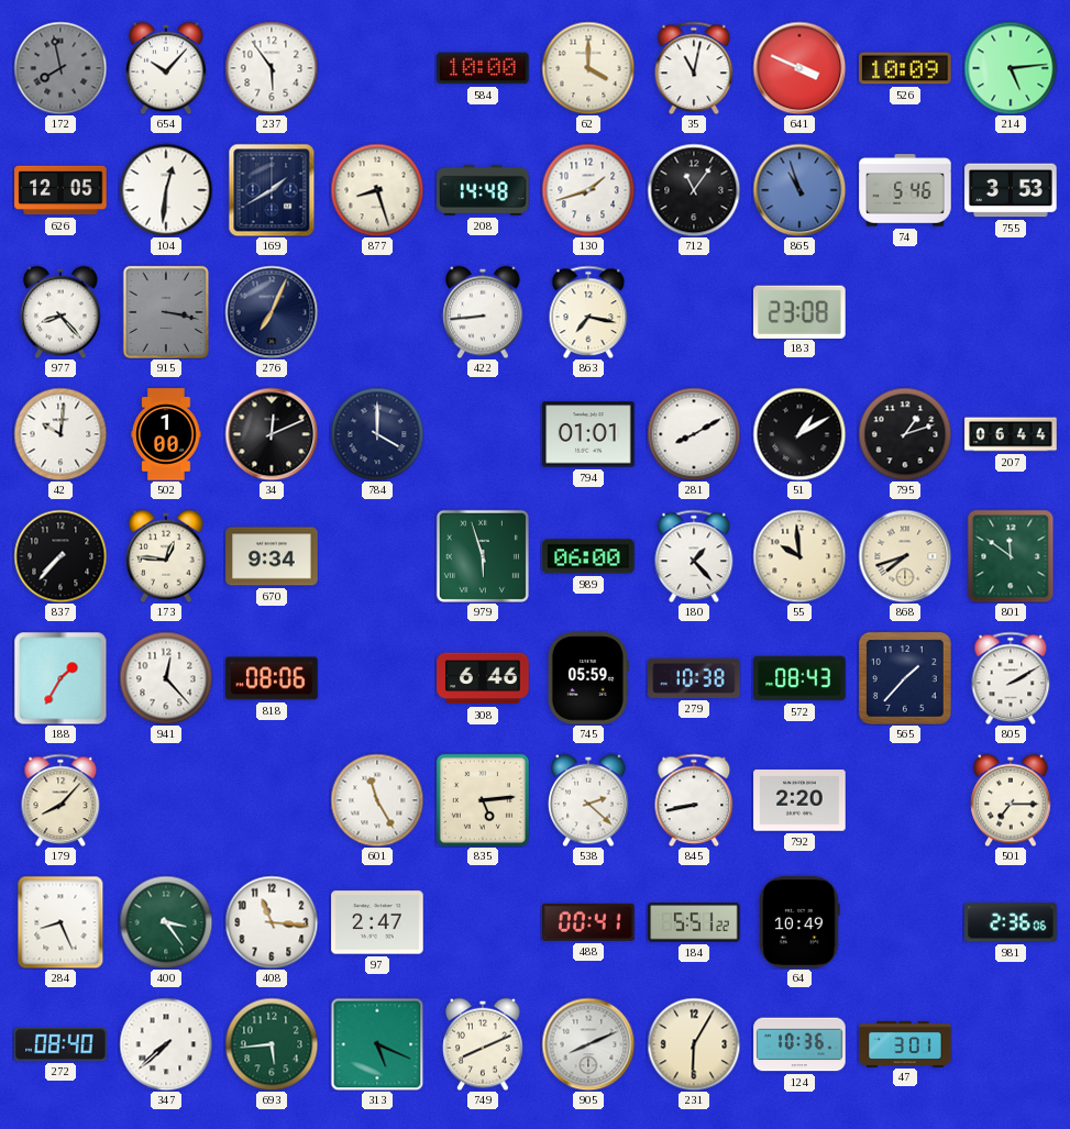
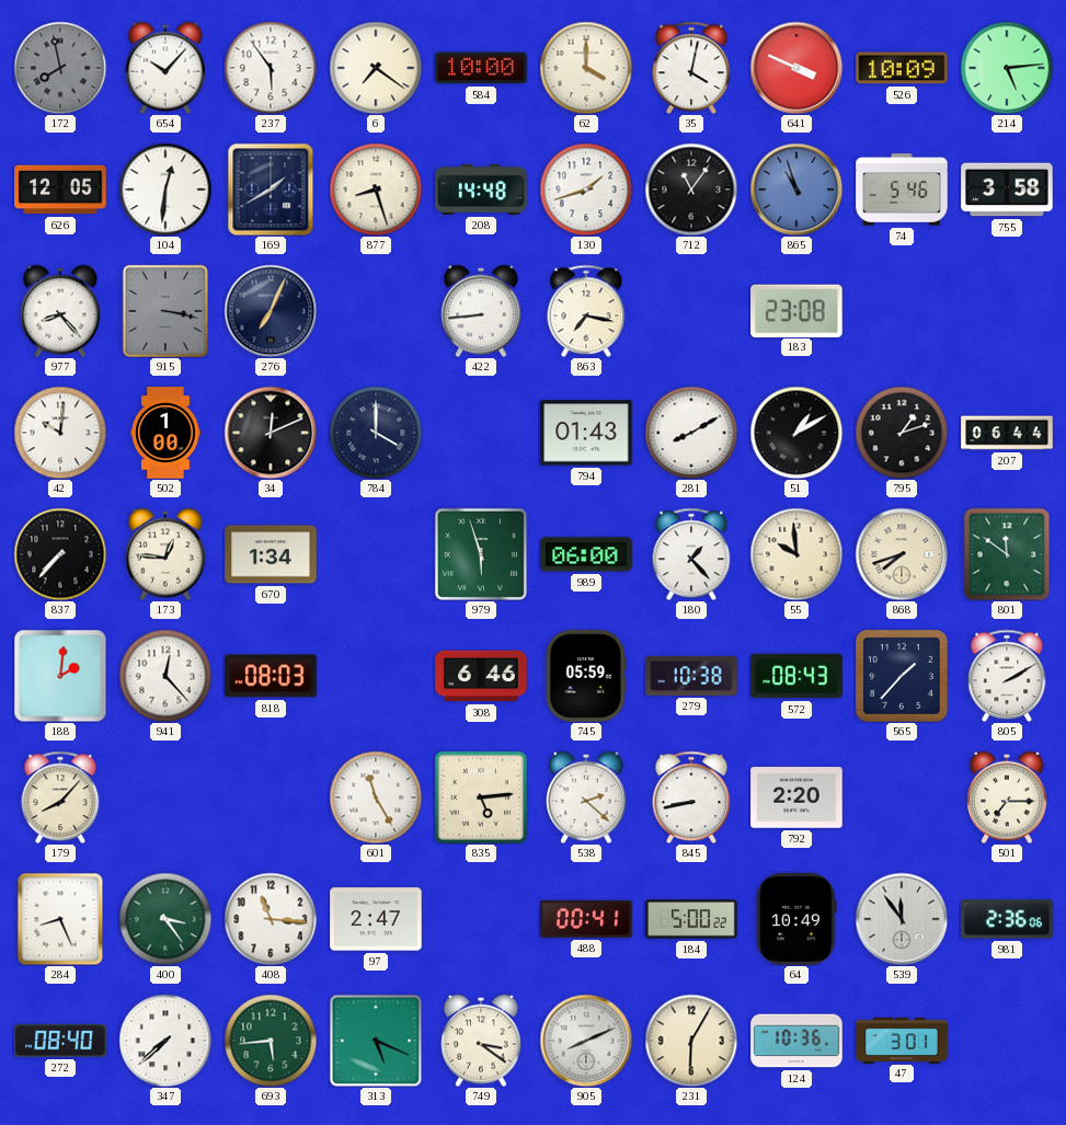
6: none -> 7:21 (376, 68)
35: 11:02 -> 4:02 (691, 68)
755: 3:53 -> 3:58 (1007, 190)
794: 01:01 -> 01:43 (586, 433)
670: 9:34 -> 1:34 (271, 554)
188: 1:35 -> 2:01 (60, 676)
818: 08:06 -> 08:03 (271, 676)
184: 5:51 -> 5:00 (691, 919)
539: none -> 11:54 (902, 919)
749: 8:11 -> 3:21 (481, 1041)
